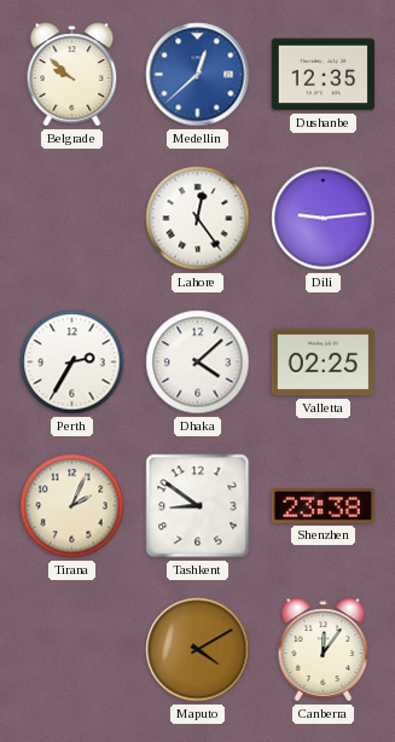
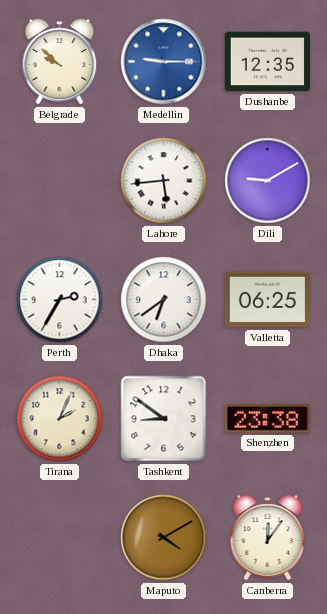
Medellin: 12:38 -> 9:15 (164, 62)
Lahore: 12:24 -> 5:44 (164, 181)
Dili: 9:14 -> 9:10 (268, 181)
Dhaka: 4:08 -> 6:39 (164, 300)
Valletta: 02:25 -> 06:25 (267, 300)
